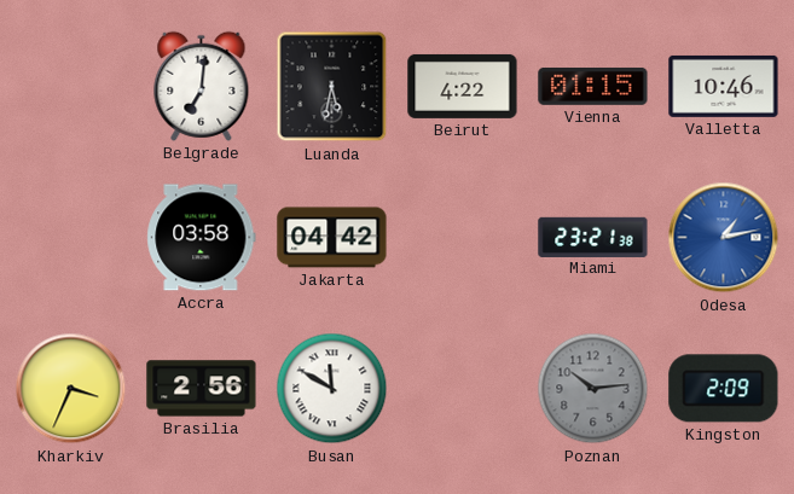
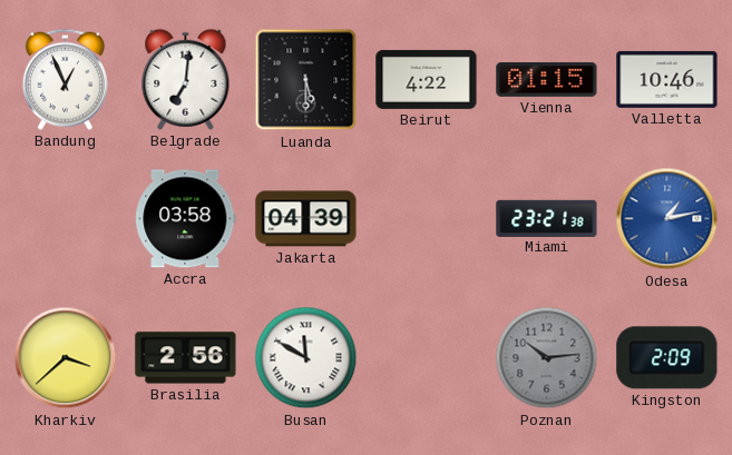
Bandung: none -> 12:56 (65, 79)
Luanda: 5:32 -> 5:30 (306, 80)
Jakarta: 04:42 -> 04:39 (306, 219)
Kharkiv: 3:34 -> 3:38 (66, 358)
